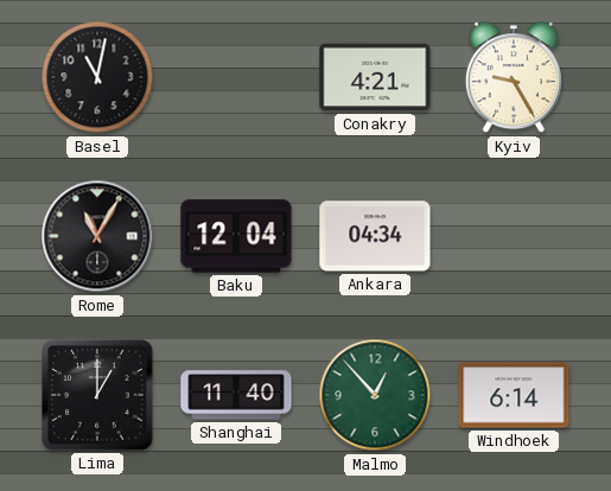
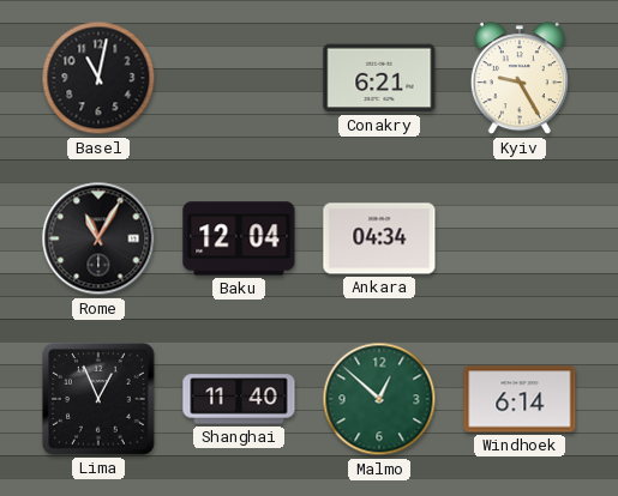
Conakry: 4:21 -> 6:21 (379, 78)
Lima: 1:00 -> 12:56 (98, 399)
Malmo: 12:53 -> 12:52 (379, 399)
